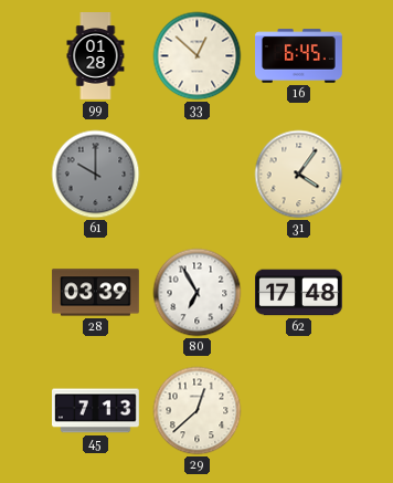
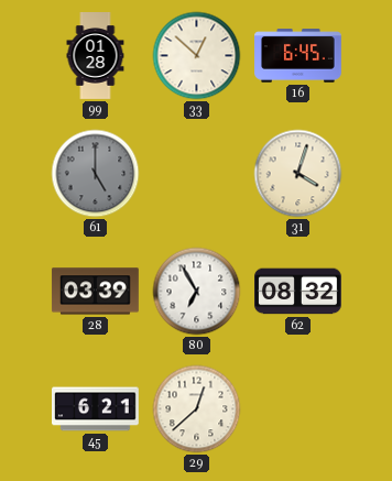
61: 10:00 -> 5:00 (96, 174)
31: 4:06 -> 4:03 (298, 174)
62: 17:48 -> 08:32 (298, 292)
45: 7:13 -> 6:21 (96, 409)
